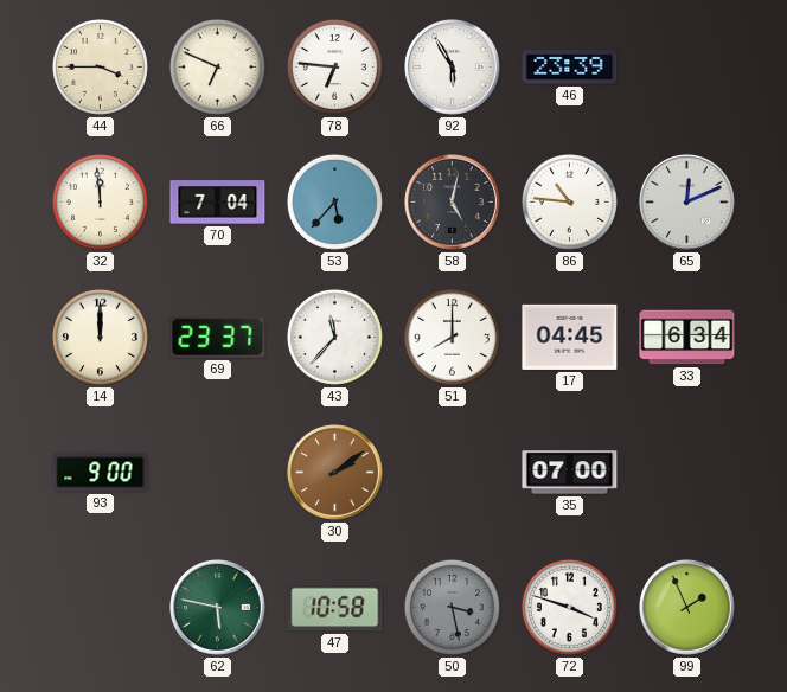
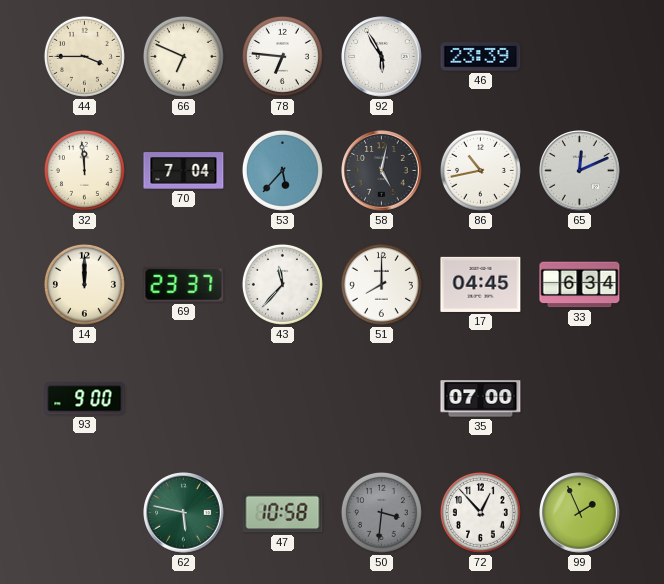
86: 10:46 -> 10:43 (480, 170)
30: 2:09 -> none (335, 473)
50: 3:28 -> 3:31 (381, 512)
72: 3:48 -> 12:53 (480, 512)
